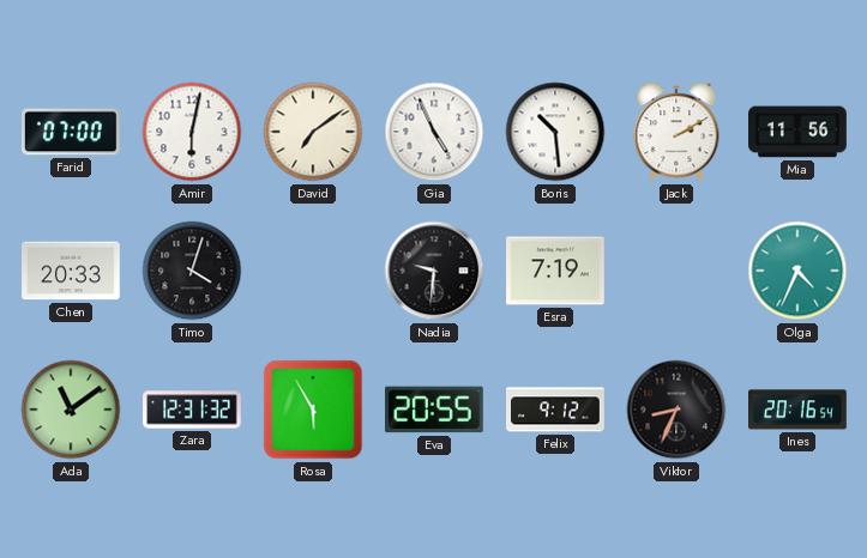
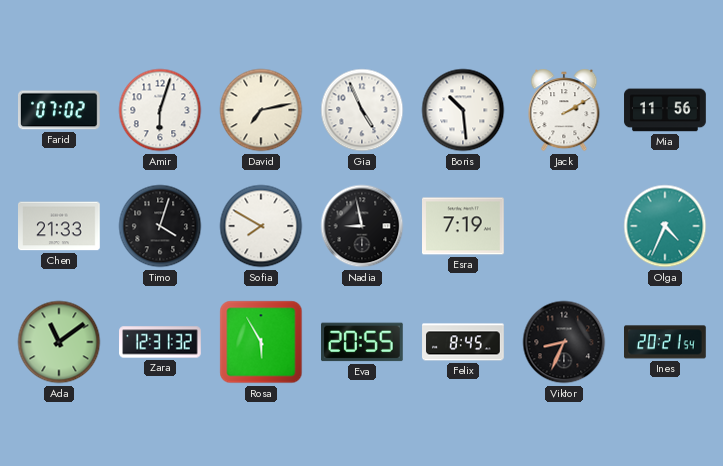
Farid: 07:00 -> 07:02 (60, 110)
Amir: 6:02 -> 6:03 (160, 110)
David: 7:09 -> 7:13 (261, 110)
Chen: 20:33 -> 21:33 (59, 226)
Sofia: none -> 7:50 (261, 226)
Nadia: 9:31 -> 8:58 (362, 226)
Felix: 9:12 -> 8:45 (463, 342)
Ines: 20:16 -> 20:21 (666, 342)
